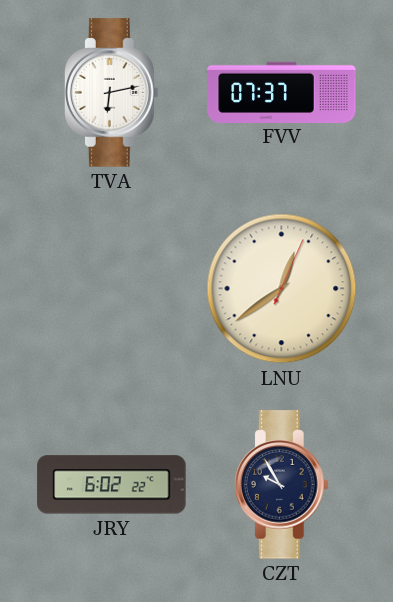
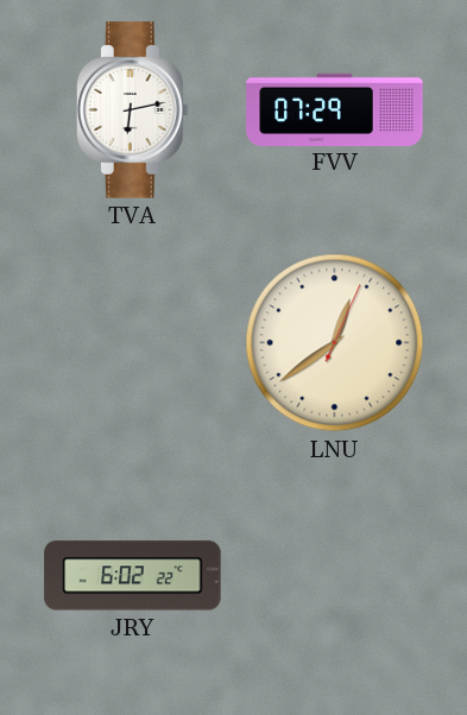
FVV: 07:37 -> 07:29 (335, 109)
CZT: 9:55 -> none (281, 485)
